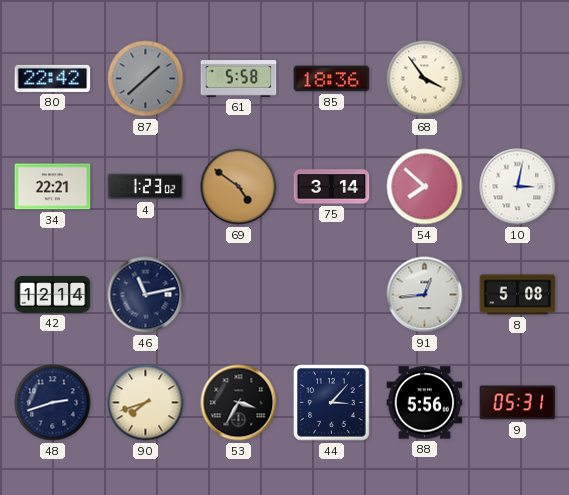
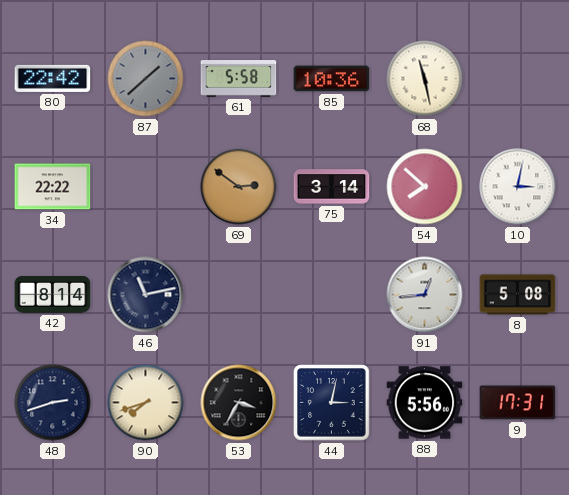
85: 18:36 -> 10:36 (332, 79)
68: 3:54 -> 11:28 (425, 79)
34: 22:21 -> 22:22 (53, 187)
4: 1:23 -> none (146, 187)
69: 4:51 -> 2:51 (239, 187)
42: 12:14 -> 8:14 (53, 295)
44: 3:07 -> 3:02 (332, 403)
9: 05:31 -> 17:31 (518, 403)
